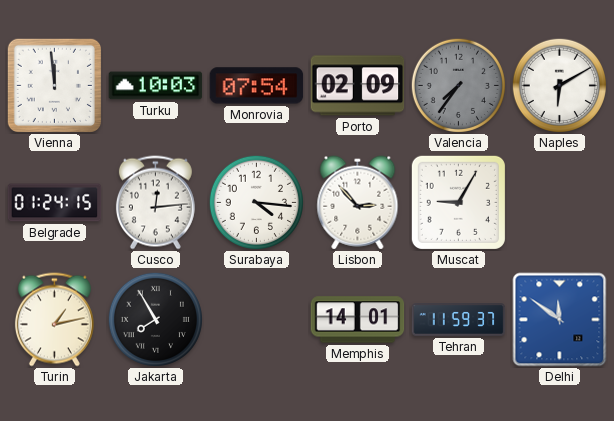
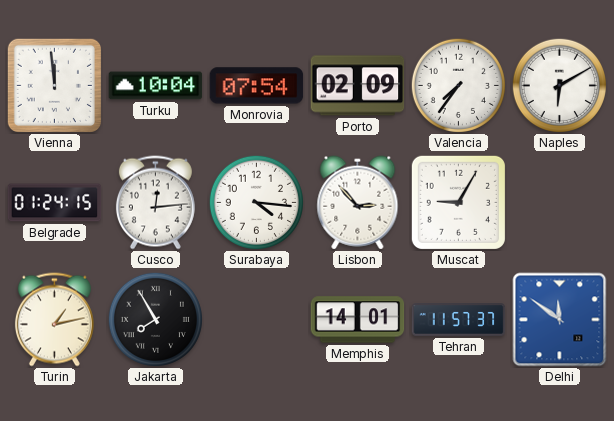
Turku: 10:03 -> 10:04 (156, 86)
Valencia dial: grey -> white (458, 85)
Tehran: 11:59 -> 11:57 (459, 320)
